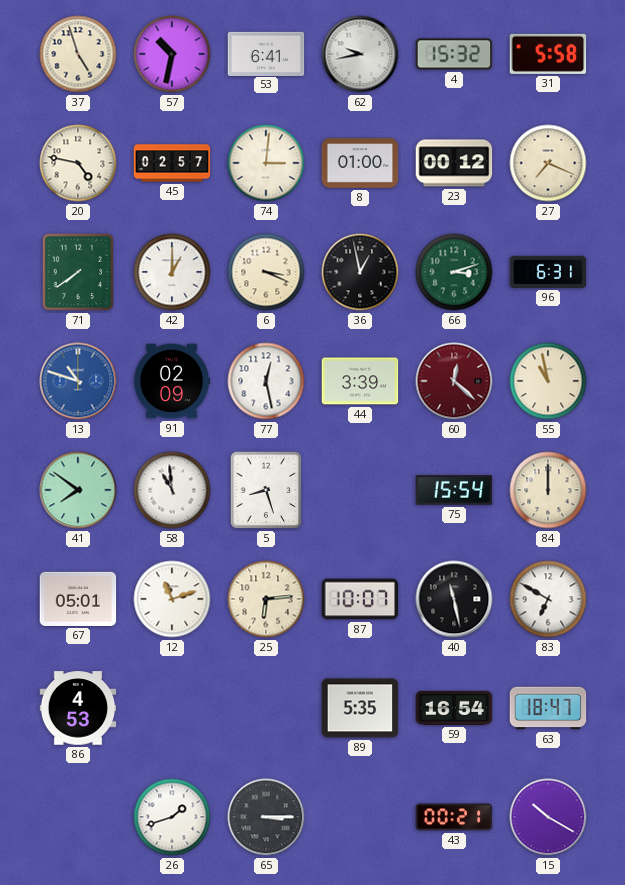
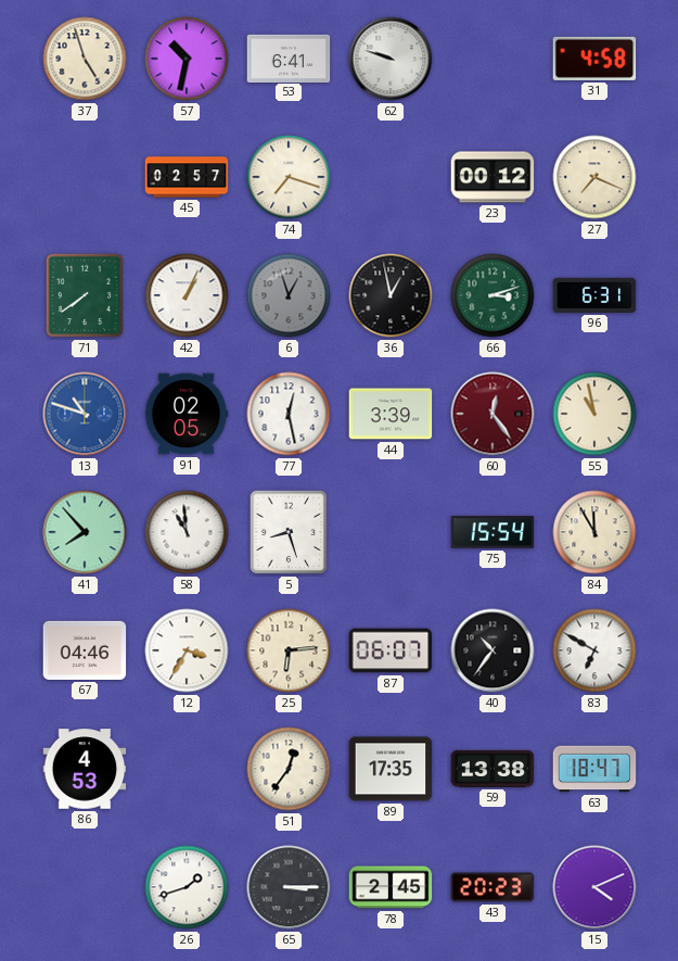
62: 9:43 -> 9:48 (391, 59)
4: 15:32 -> none (454, 54)
31: 5:58 -> 4:58 (594, 59)
20: 4:47 -> none (78, 163)
74: 3:01 -> 7:18 (289, 177)
8: 01:00 -> none (360, 163)
42: 1:00 -> 1:04 (187, 295)
6: 3:19 -> 12:57 (289, 295)
6 dial: cream -> grey (289, 295)
91: 02:09 -> 02:05 (187, 414)
60: 12:22 -> 12:24 (492, 414)
41: 7:51 -> 7:53 (85, 532)
84: 12:00 -> 11:55 (594, 532)
67: 05:01 -> 04:46 (85, 650)
12: 11:12 -> 3:35 (187, 650)
87: 10:07 -> 06:07 (391, 650)
40: 11:28 -> 10:36 (492, 650)
51: none -> 12:36 (289, 769)
89: 5:35 -> 17:35 (391, 769)
59: 16:54 -> 13:38 (492, 769)
78: none -> 2:45 (391, 887)
43: 00:21 -> 20:23 (492, 887)
15: 10:20 -> 4:11 (594, 887)
